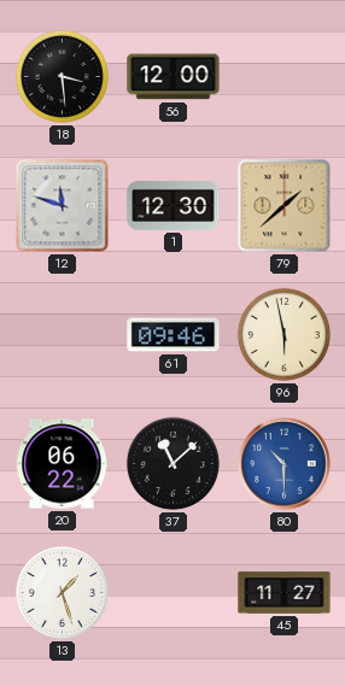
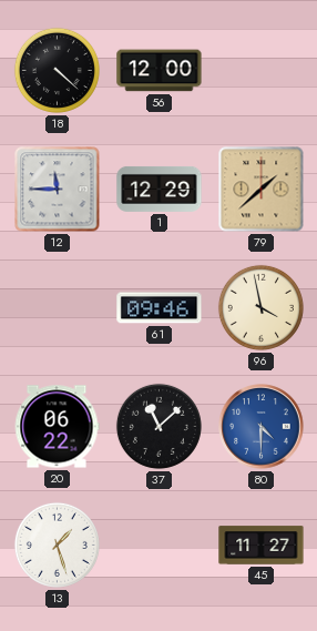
18: 3:29 -> 4:22 (57, 70)
12: 11:48 -> 11:45 (58, 190)
1: 12:30 -> 12:29 (160, 189)
96: 5:58 -> 3:58 (260, 307)
80: 10:30 -> 4:30 (262, 427)
